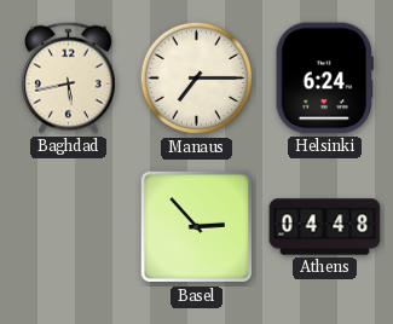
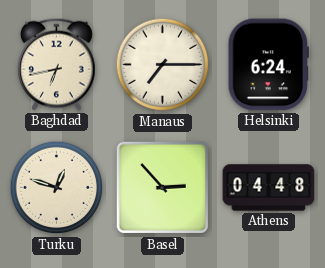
Baghdad: 5:43 -> 6:43 (57, 64)
Turku: none -> 12:48 (57, 188)
